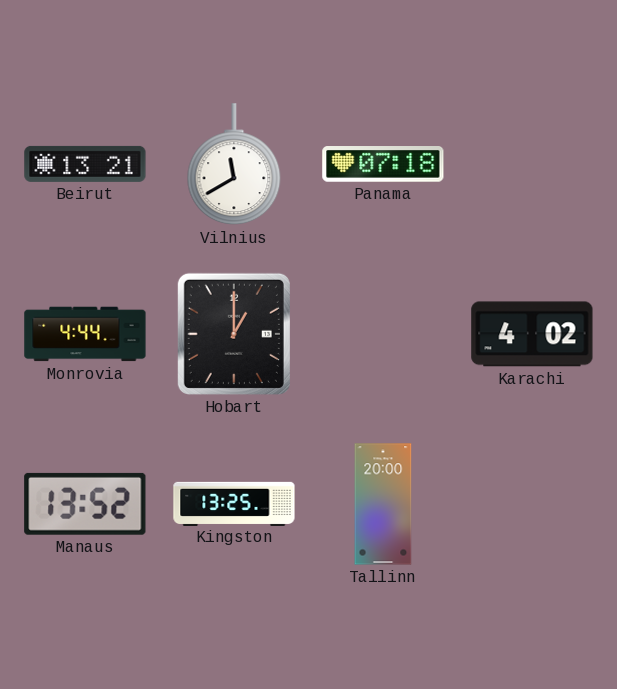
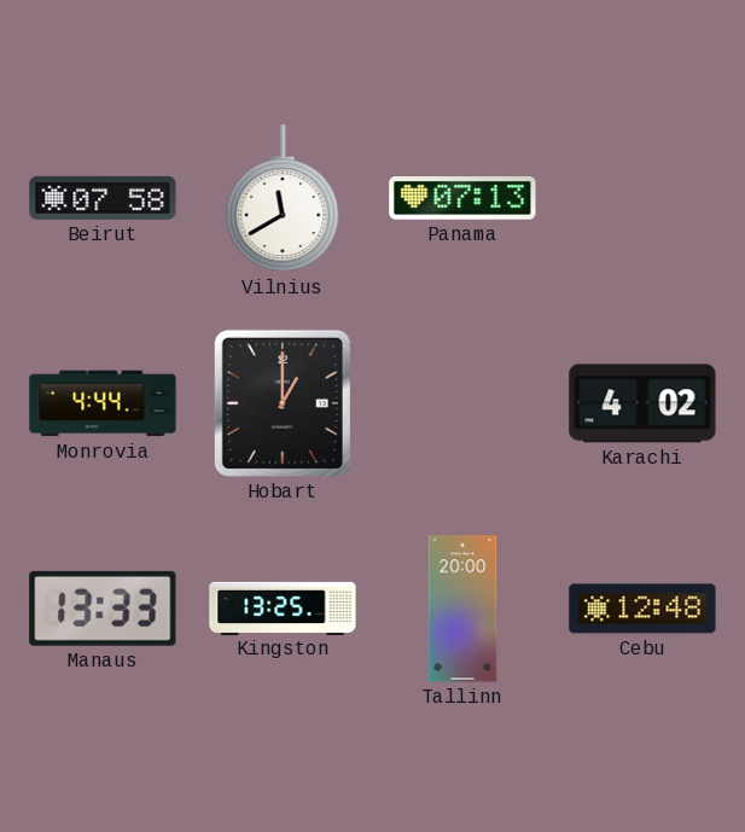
Beirut: 13:21 -> 07:58 (103, 198)
Panama: 07:18 -> 07:13 (462, 199)
Manaus: 13:52 -> 13:33 (103, 609)
Cebu: none -> 12:48 (642, 609)
